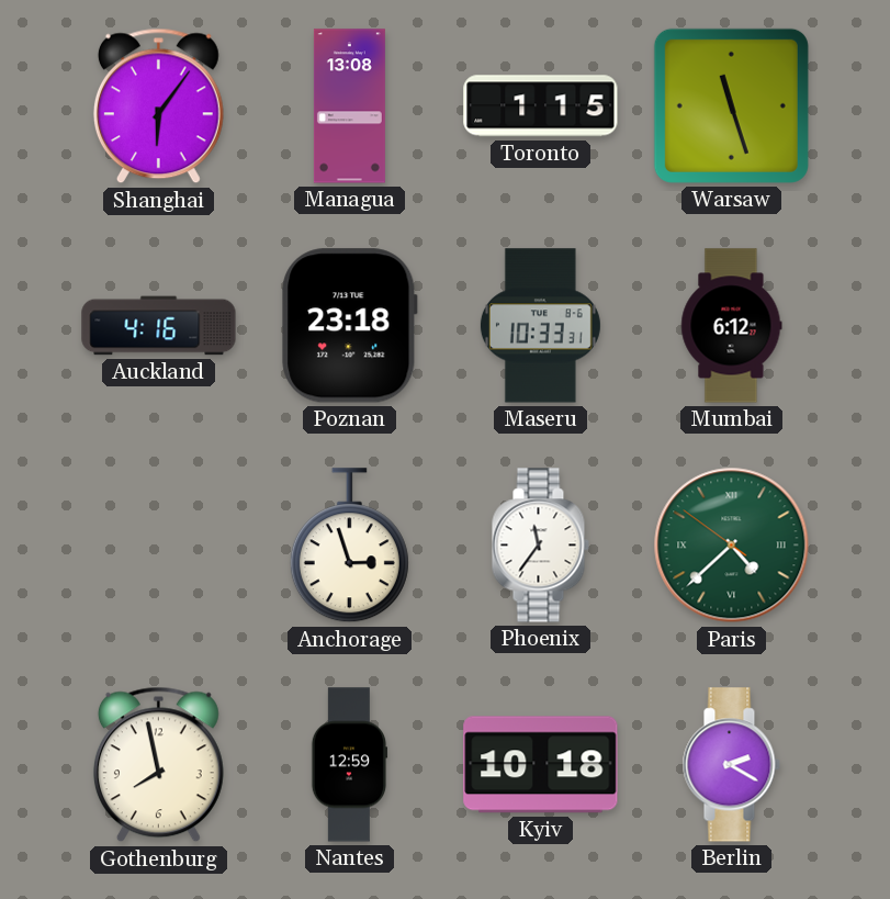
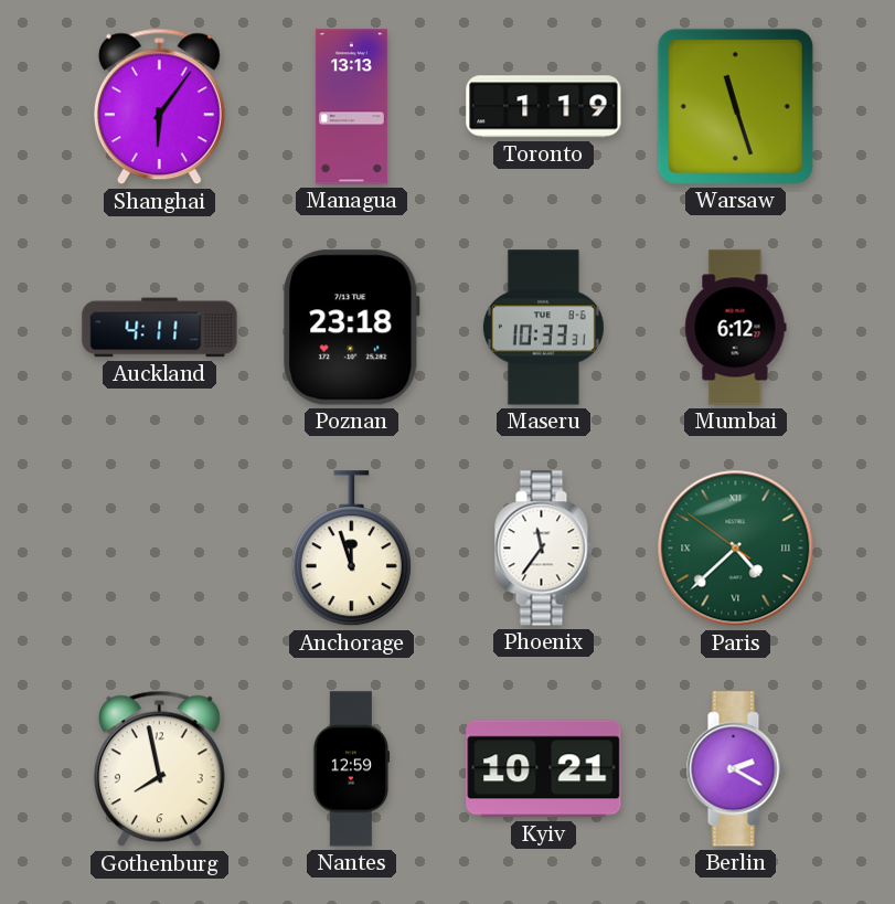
Managua: 13:08 -> 13:13 (351, 107)
Toronto: 1:15 -> 1:19 (544, 107)
Auckland: 4:16 -> 4:11 (160, 328)
Anchorage: 2:57 -> 11:57 (351, 549)
Kyiv: 10:18 -> 10:21 (544, 769)
